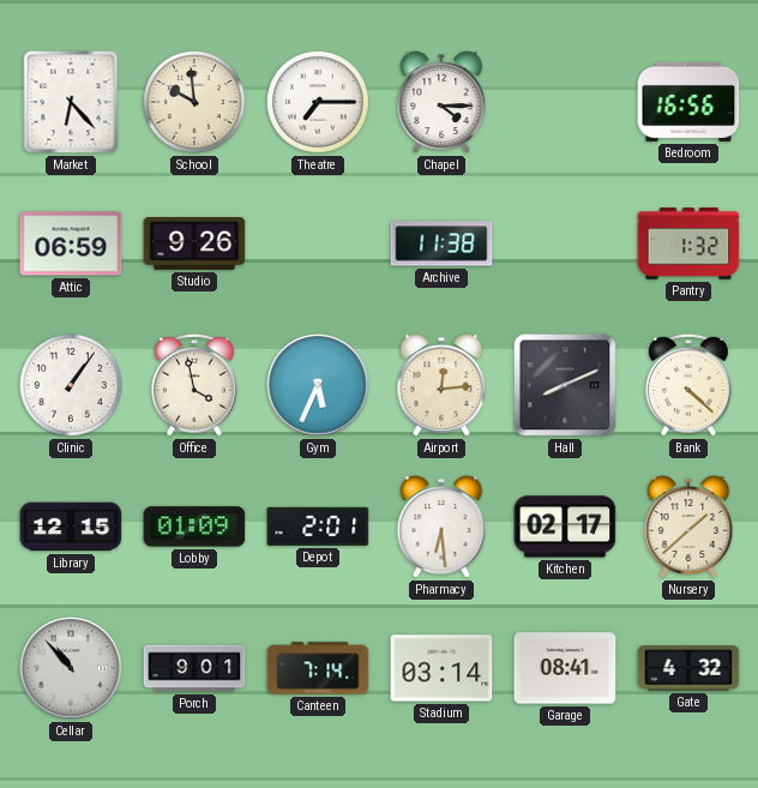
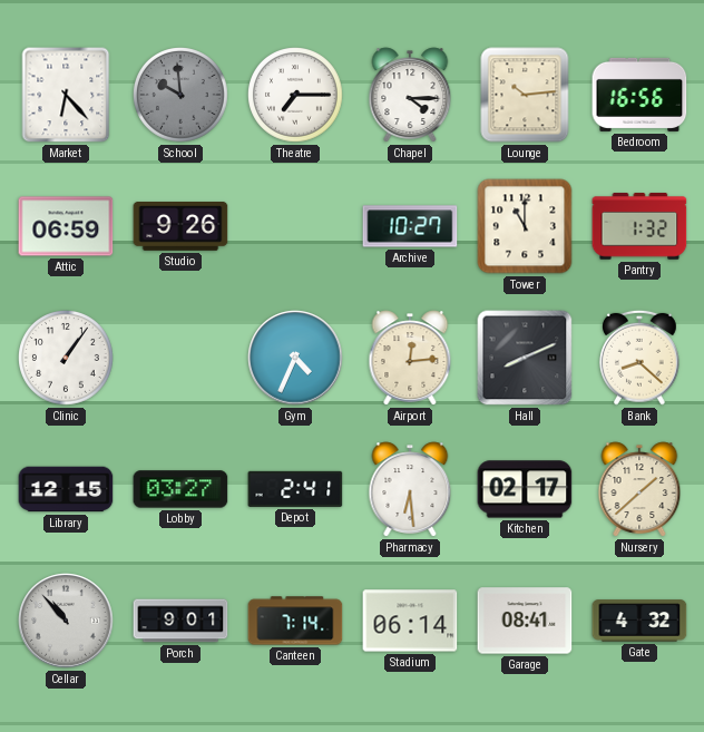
School dial: cream -> grey (182, 96)
Lounge: none -> 10:14 (525, 95)
Archive: 11:38 -> 10:27 (410, 226)
Tower: none -> 11:00 (525, 226)
Office: 3:58 -> none (195, 385)
Gym: 5:34 -> 4:34 (295, 358)
Bank: 4:22 -> 8:22 (641, 358)
Lobby: 01:09 -> 03:27 (180, 489)
Depot: 2:01 -> 2:41 (295, 489)
Stadium: 03:14 -> 06:14 (410, 621)
